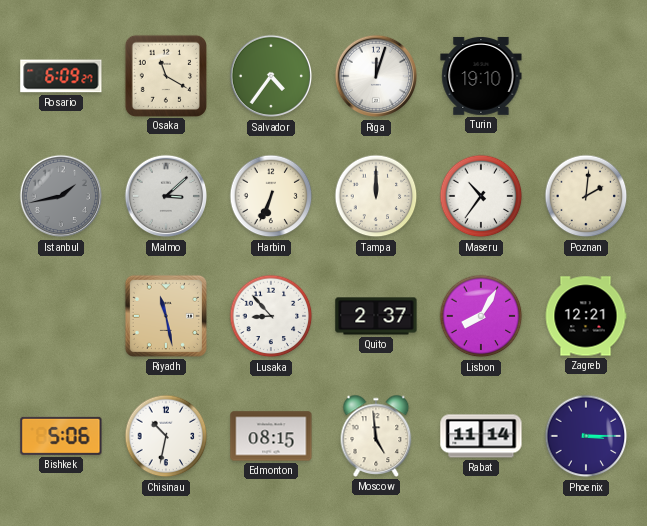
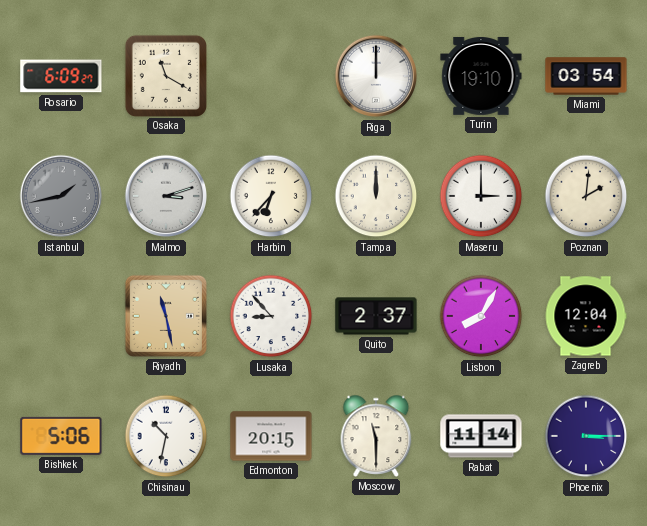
Salvador: 4:36 -> none (271, 76)
Riga: 12:03 -> 12:00 (376, 76)
Miami: none -> 03:54 (586, 76)
Malmo: 3:08 -> 3:12 (166, 196)
Harbin: 6:34 -> 6:37 (271, 196)
Maseru: 10:36 -> 3:00 (481, 196)
Zagreb: 12:21 -> 12:04 (586, 316)
Edmonton: 08:15 -> 20:15 (271, 436)
Moscow: 4:59 -> 11:30 (376, 436)
